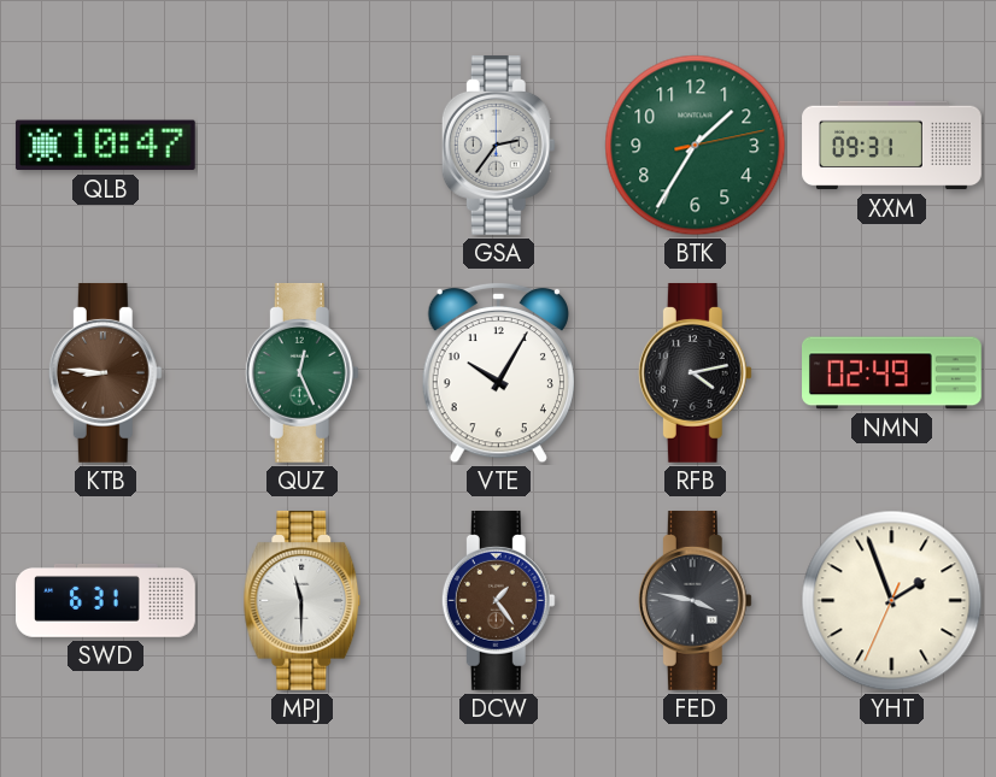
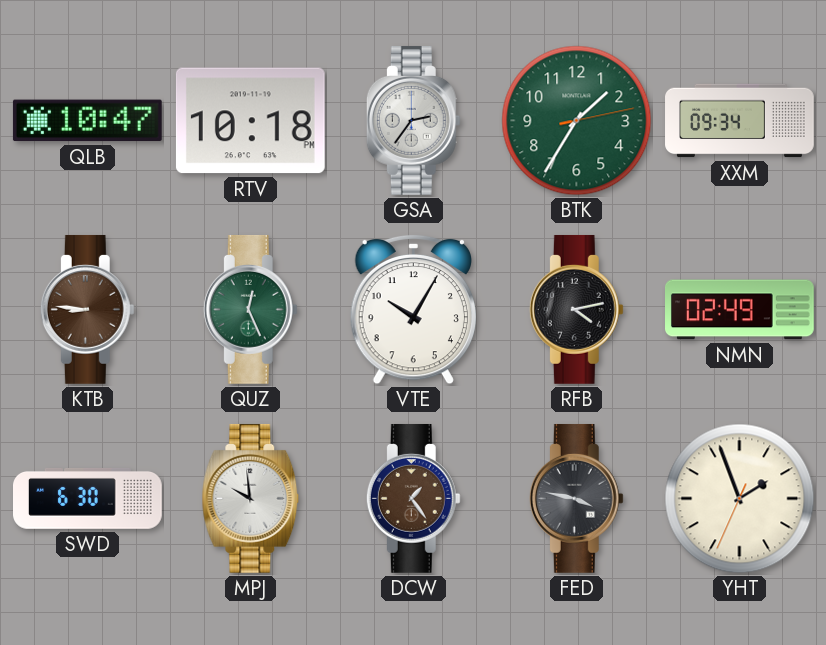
RTV: none -> 10:18 (250, 121)
XXM: 09:31 -> 09:34 (740, 121)
SWD: 6:31 -> 6:30 (88, 498)
MPJ: 11:30 -> 9:59 (251, 498)
